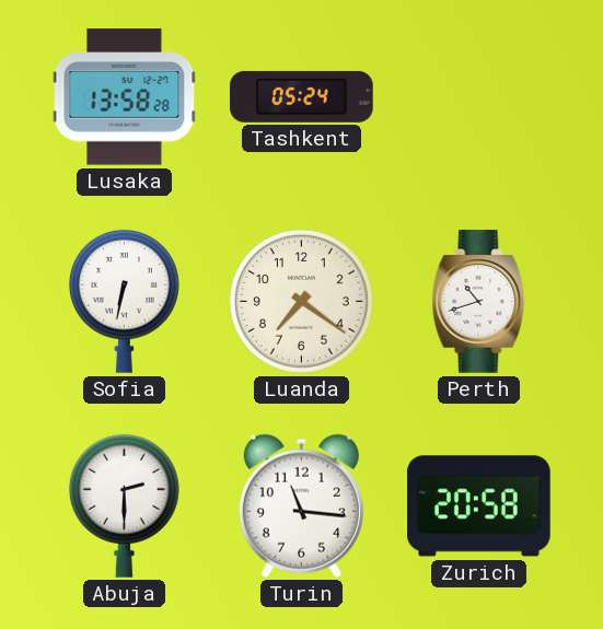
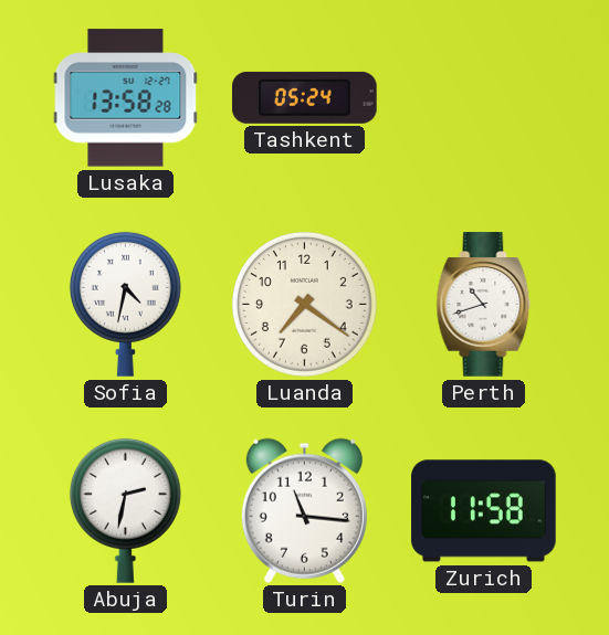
Sofia: 6:32 -> 4:32 (125, 304)
Abuja: 2:30 -> 2:32 (125, 510)
Zurich: 20:58 -> 11:58 (484, 511)
